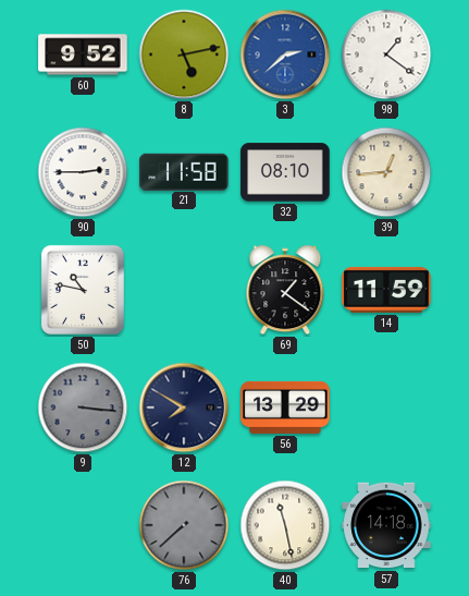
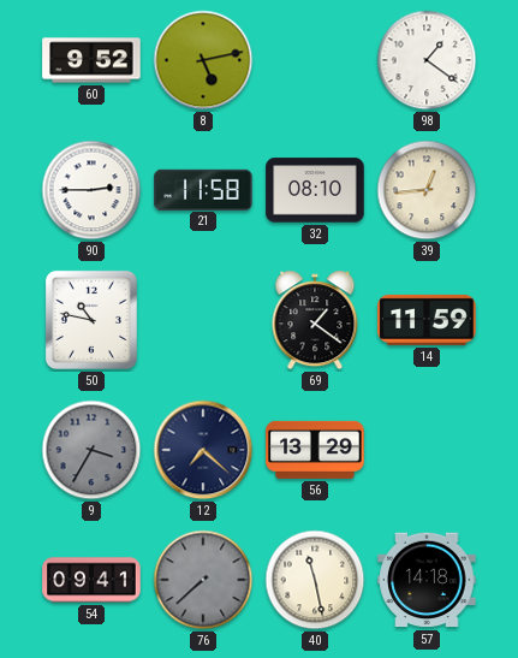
3: 2:38 -> none (285, 54)
9: 3:16 -> 3:35 (91, 450)
12: 7:50 -> 7:22 (203, 450)
54: none -> 09:41 (91, 580)
